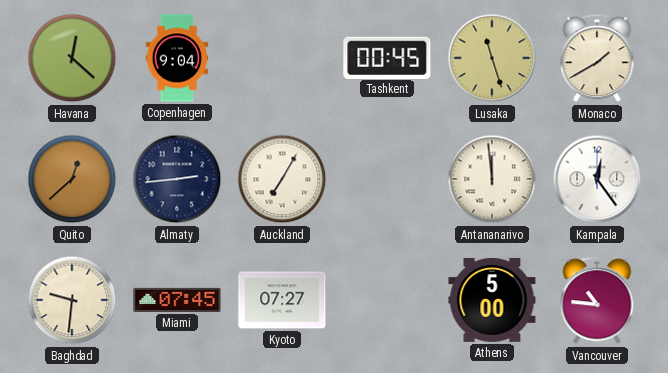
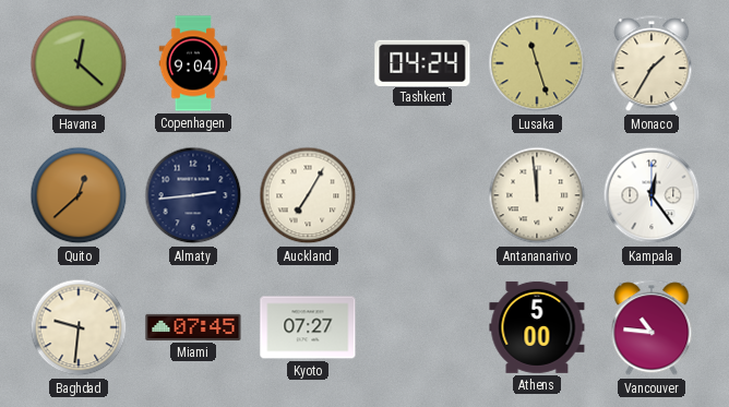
Tashkent: 00:45 -> 04:24 (422, 62)
Monaco: 1:40 -> 1:35 (652, 64)
